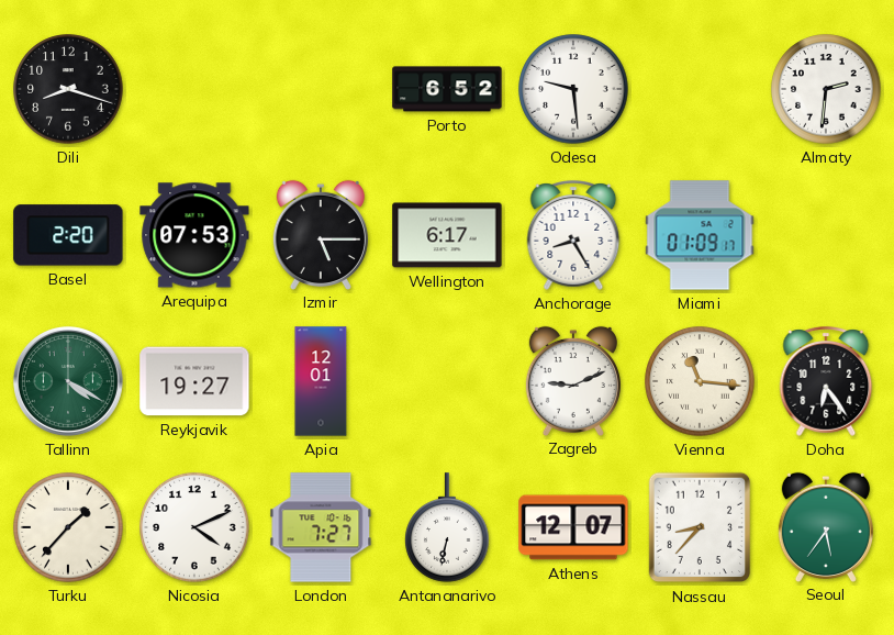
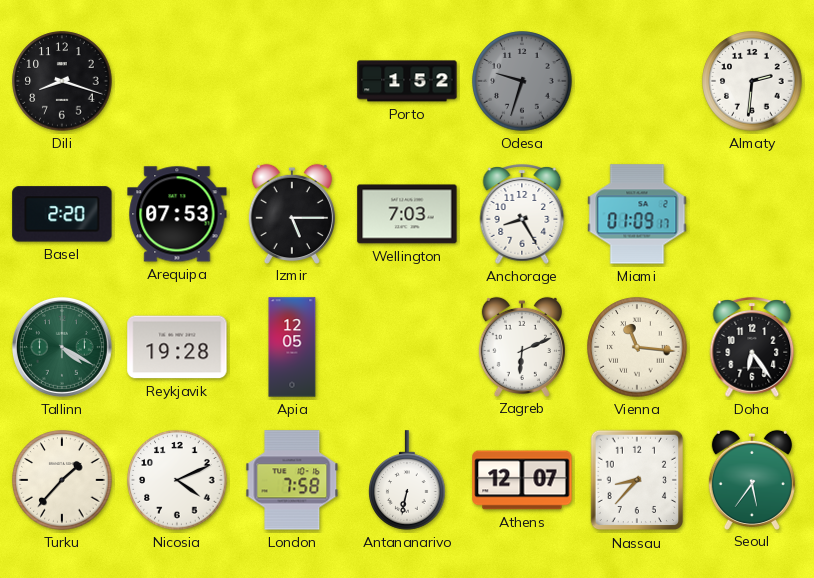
Porto: 6:52 -> 1:52 (407, 81)
Odesa: 9:29 -> 9:33 (522, 81)
Odesa dial: white -> grey (522, 81)
Wellington: 6:17 -> 7:03 (407, 214)
Reykjavik: 19:27 -> 19:28 (177, 347)
Apia: 12:01 -> 12:05 (292, 347)
Zagreb: 9:11 -> 6:11 (522, 346)
London: 7:27 -> 7:58 (292, 480)
